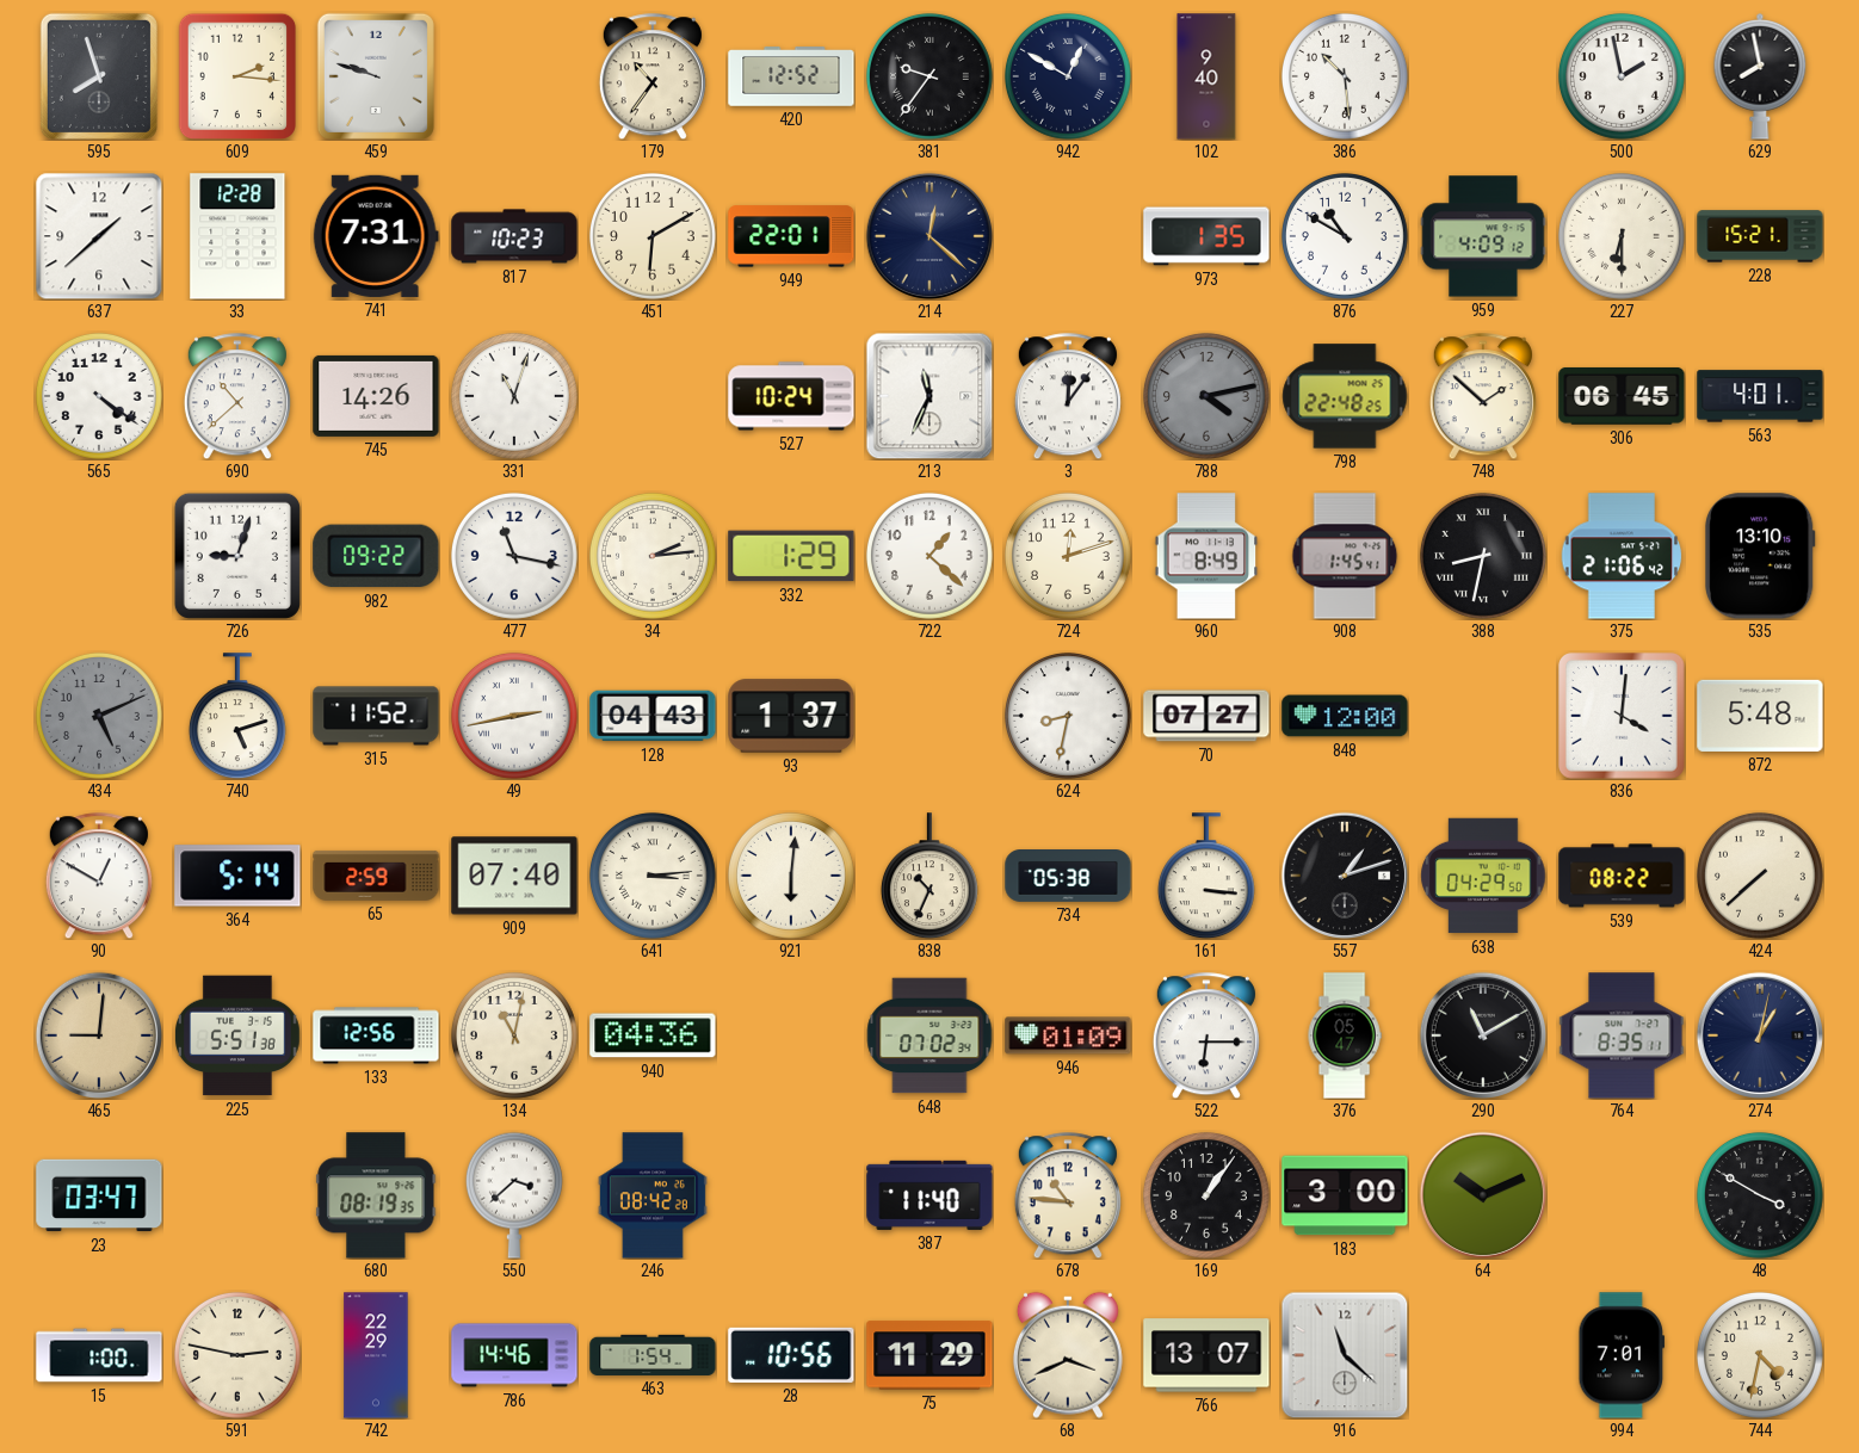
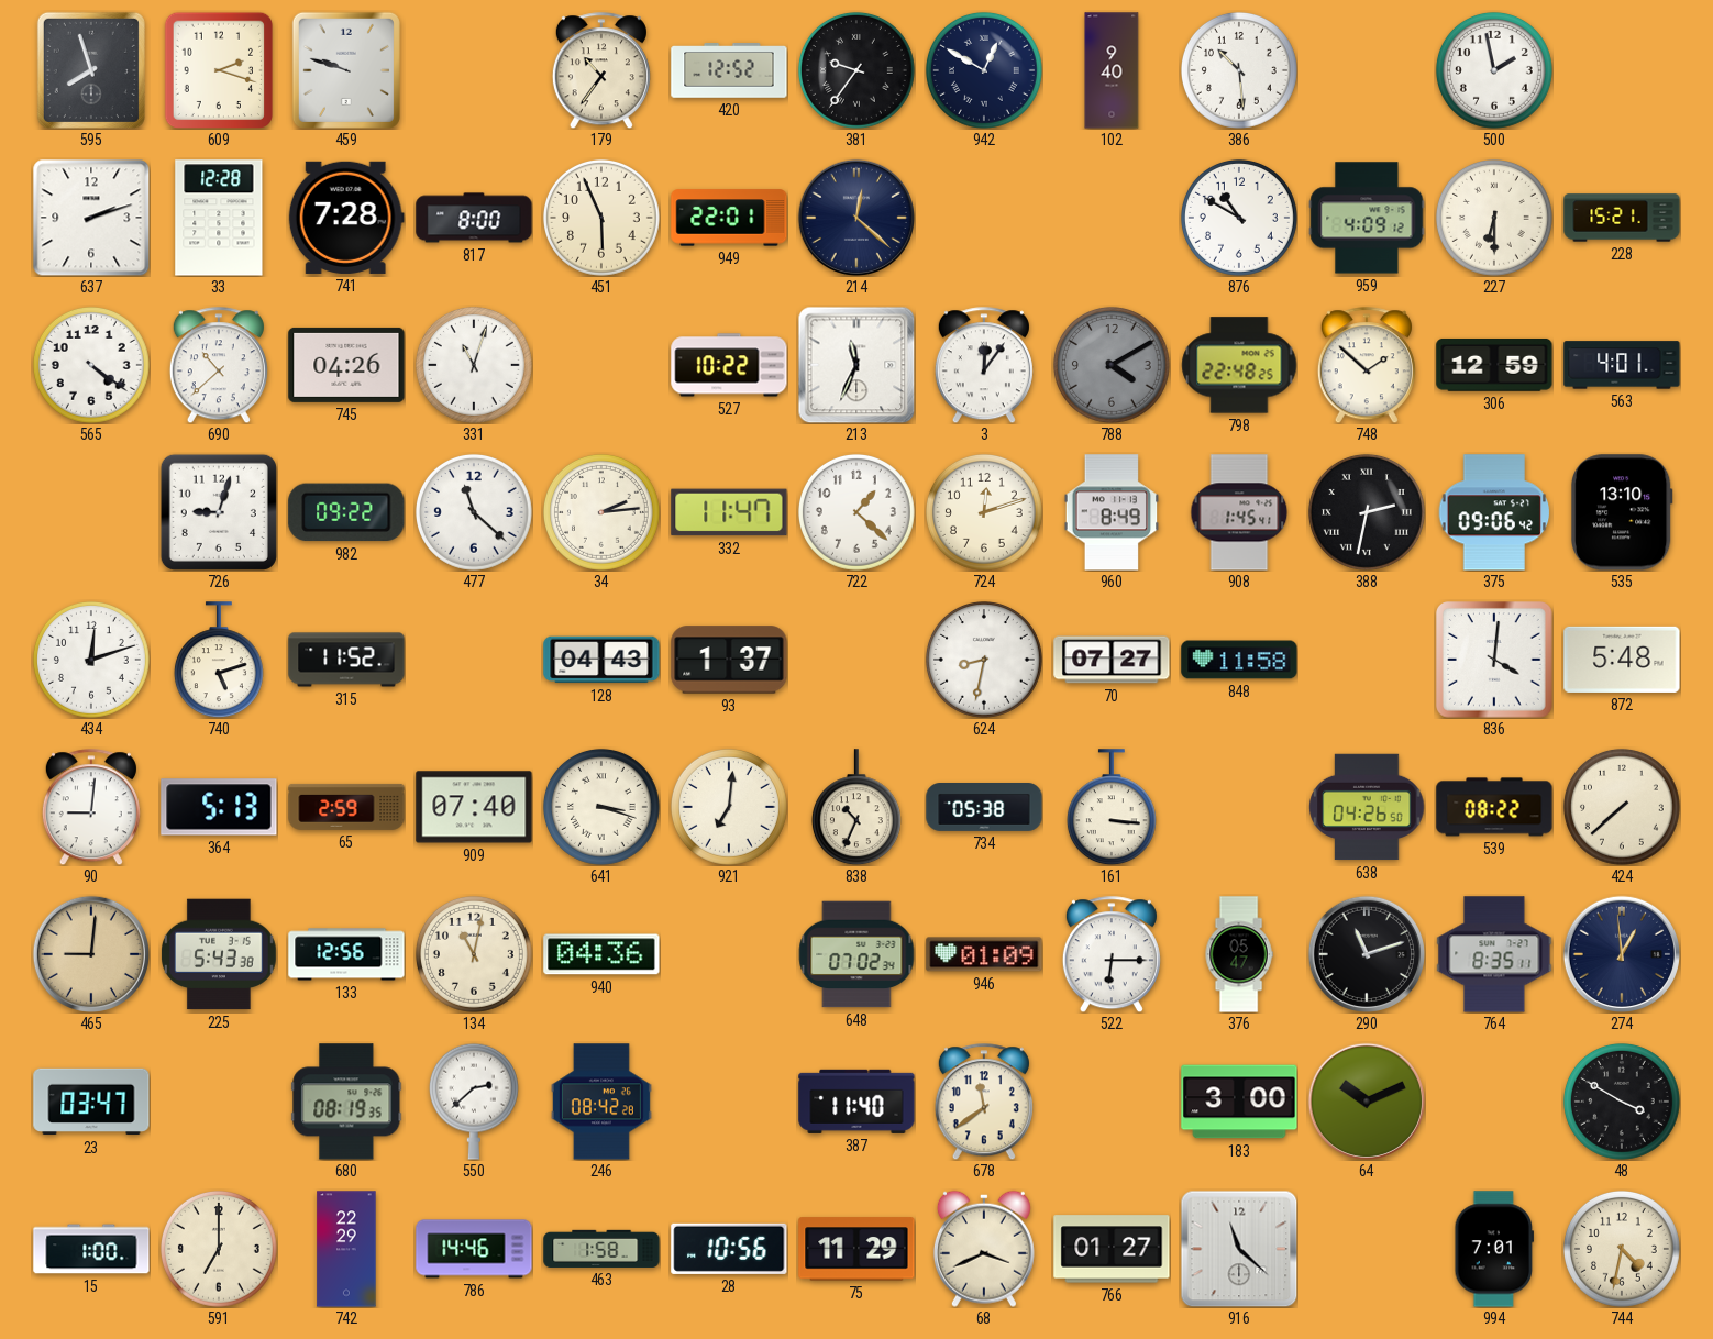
609: 2:16 -> 2:18 (218, 70)
629: 7:58 -> none (1760, 78)
637: 1:38 -> 2:12 (91, 218)
741: 7:31 -> 7:28 (346, 218)
817: 10:23 -> 8:00 (474, 218)
451: 6:10 -> 5:56 (601, 218)
973: 1:35 -> none (1206, 236)
745: 14:26 -> 04:26 (346, 365)
527: 10:24 -> 10:22 (729, 365)
788: 4:13 -> 4:10 (1112, 365)
306: 06:45 -> 12:59 (1494, 365)
477: 11:17 -> 11:22 (474, 512)
332: 1:29 -> 11:47 (729, 512)
388: 8:32 -> 2:32 (1367, 512)
375: 21:06 -> 09:06 (1494, 512)
434: 5:11 -> 12:12 (91, 660)
434 dial: grey -> white (91, 660)
49: 2:43 -> none (514, 716)
848: 12:00 -> 11:58 (1239, 660)
90: 12:50 -> 9:01 (91, 807)
364: 5:14 -> 5:13 (219, 807)
641: 3:14 -> 3:18 (601, 807)
921: 6:01 -> 7:01 (729, 807)
557: 1:12 -> none (1344, 874)
638: 04:29 -> 04:26 (1367, 807)
225: 5:51 -> 5:43 (220, 954)
290: 11:10 -> 11:12 (1366, 953)
274: 1:02 -> 12:59 (1621, 953)
550: 3:38 -> 2:38 (474, 1102)
678: 10:46 -> 11:39 (984, 1102)
169: 1:06 -> none (1206, 1195)
591: 2:47 -> 7:00 (219, 1249)
463: 1:54 -> 1:58 (601, 1249)
766: 13:07 -> 01:27 (1112, 1249)
